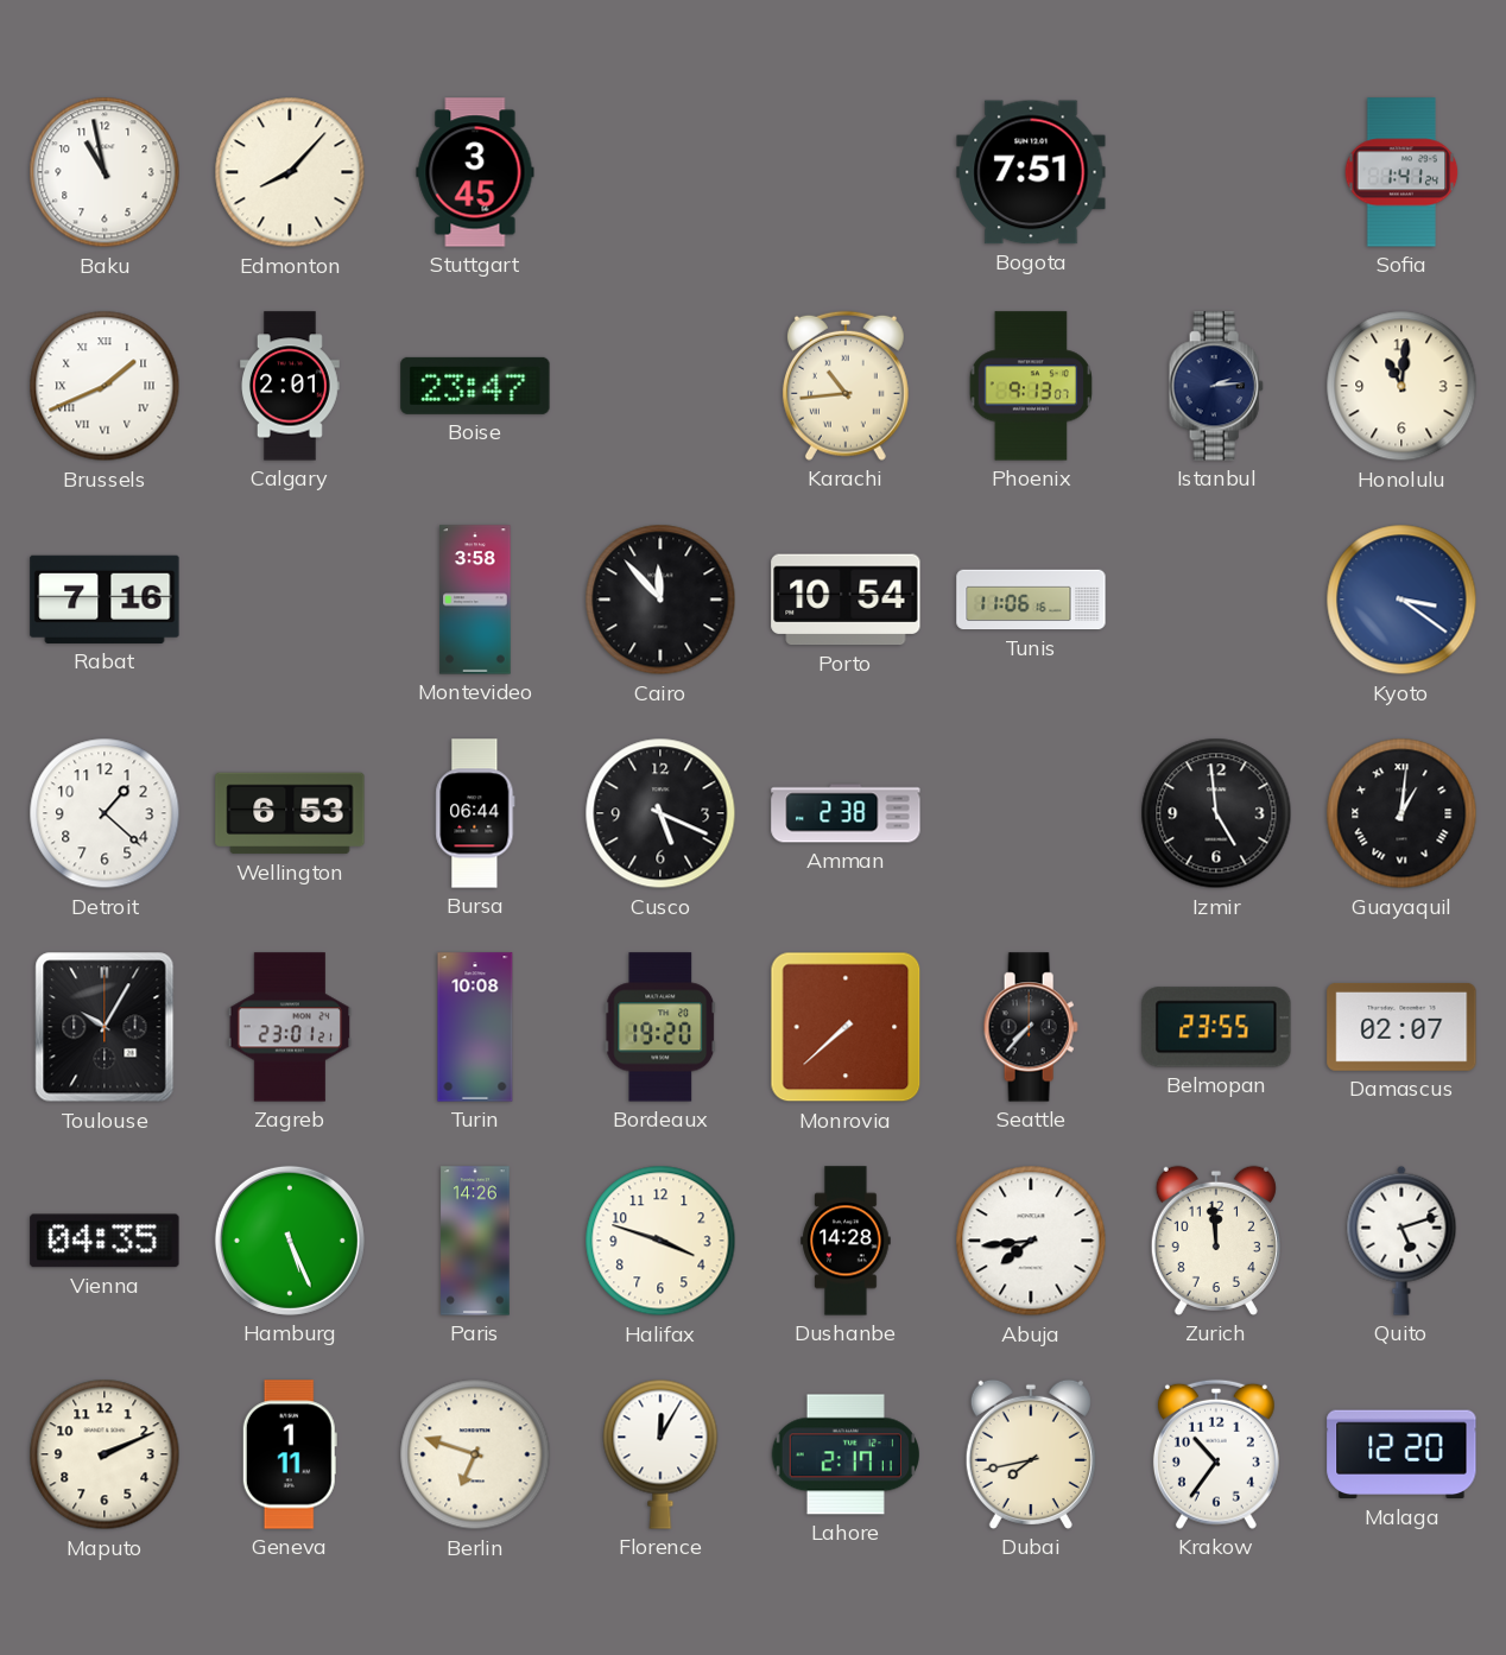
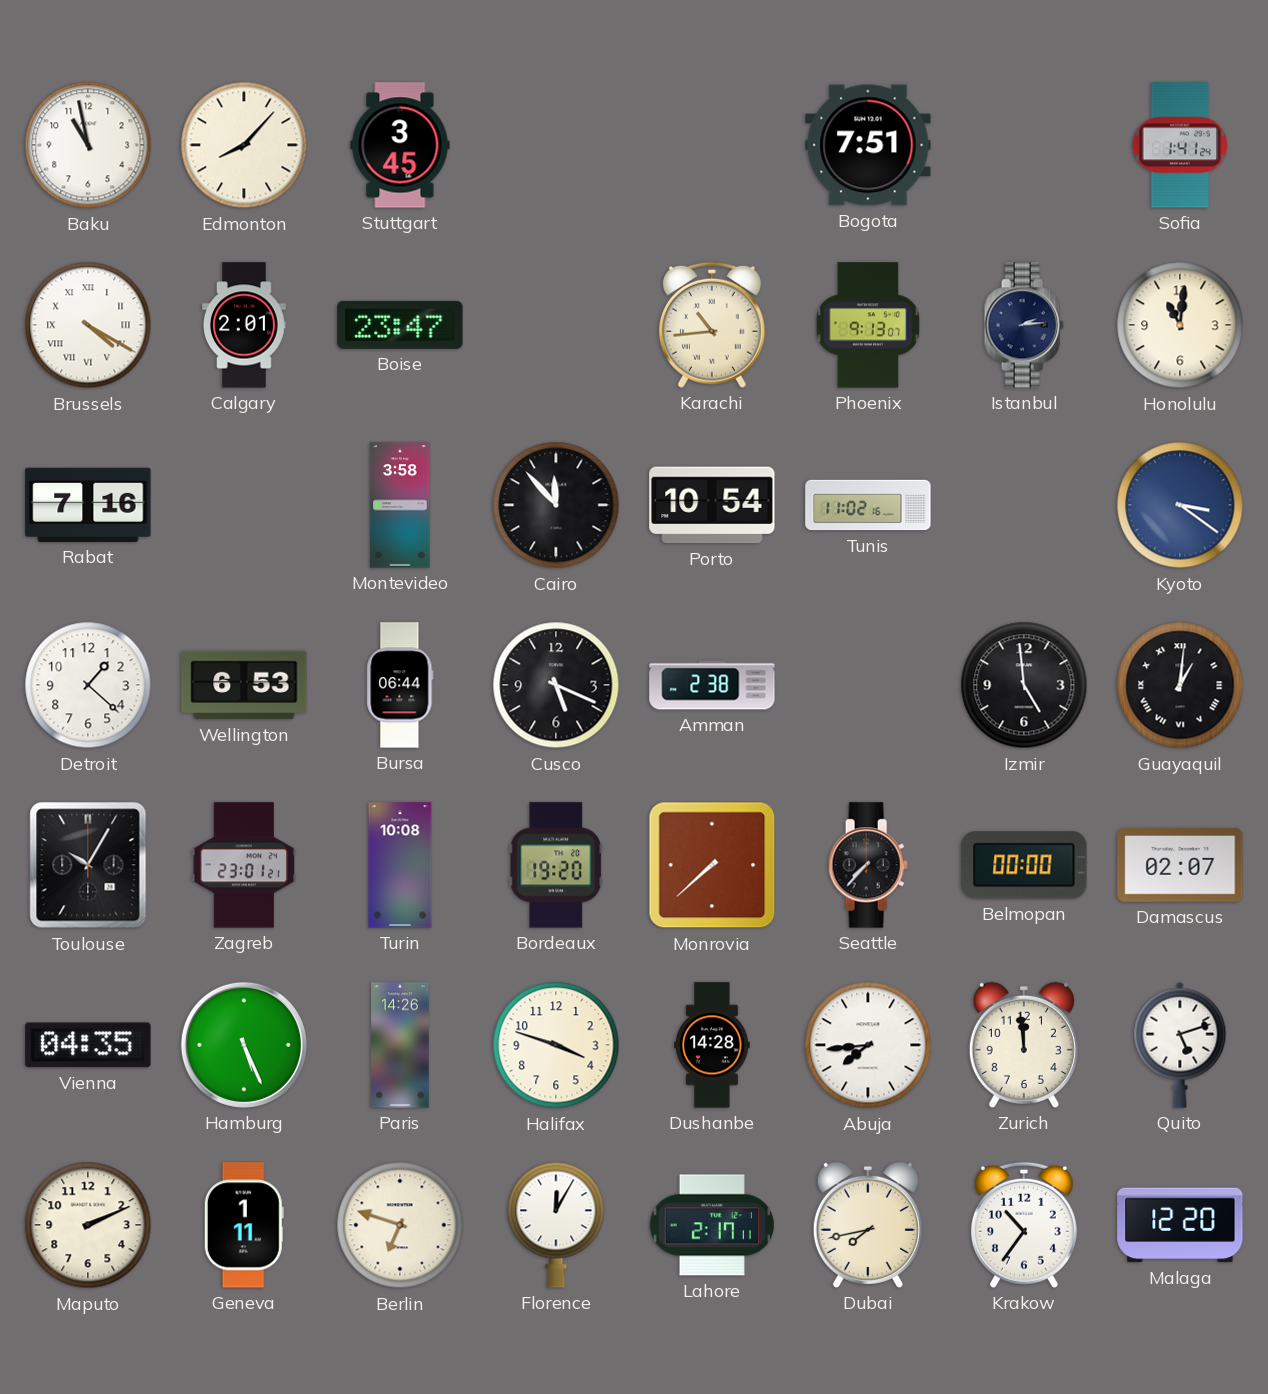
Brussels: 1:41 -> 4:20 (88, 325)
Tunis: 11:06 -> 11:02 (868, 505)
Belmopan: 23:55 -> 00:00 (1024, 865)
